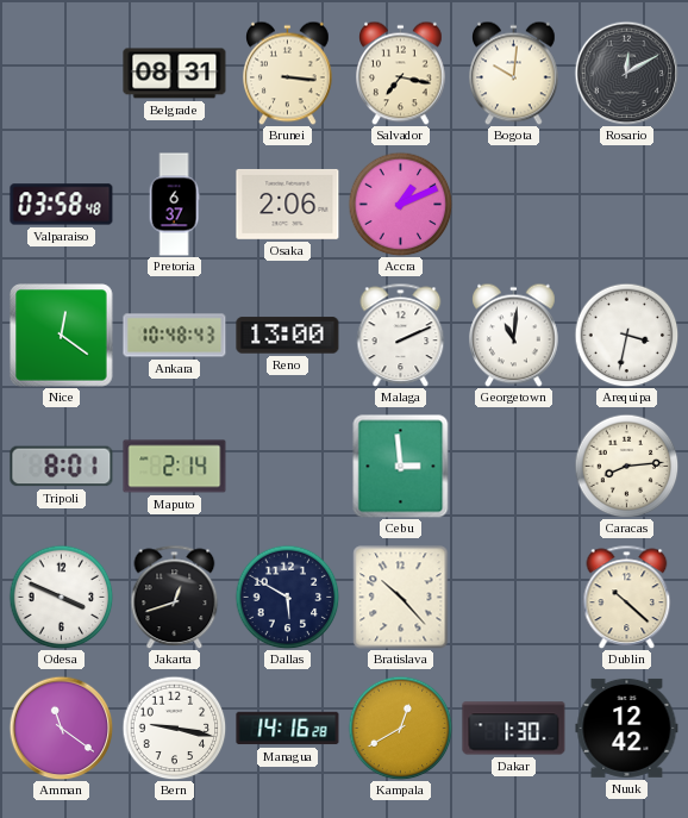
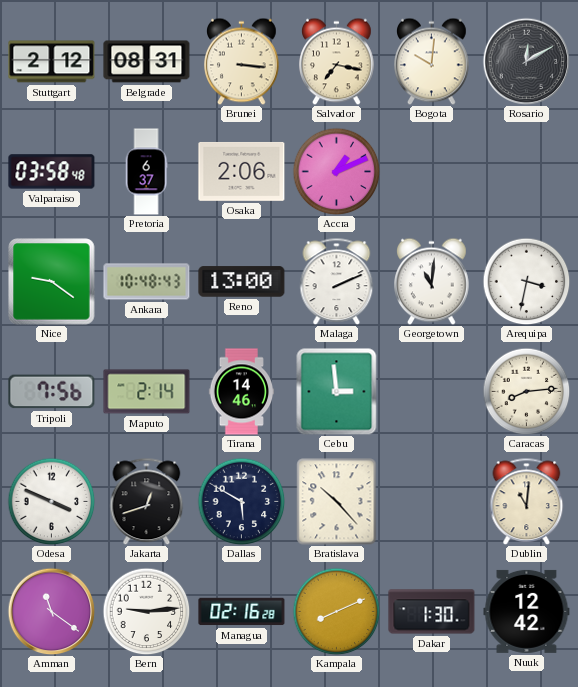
Stuttgart: none -> 2:12 (52, 62)
Nice: 12:21 -> 9:21 (52, 282)
Tripoli: 8:01 -> 7:56 (52, 392)
Tirana: none -> 14:46 (241, 392)
Dublin: 10:22 -> 11:01 (527, 501)
Bern: 9:17 -> 9:14 (146, 611)
Managua: 14:16 -> 02:16 (242, 612)
Kampala: 12:40 -> 8:11 (336, 611)
